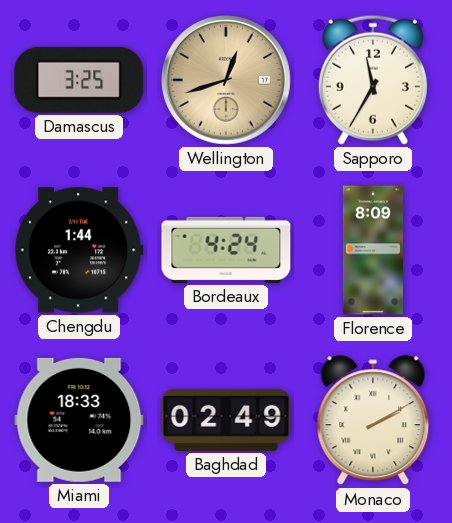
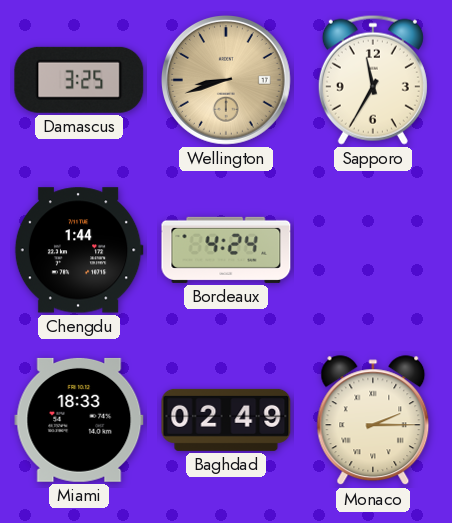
Wellington: 12:42 -> 8:42 (226, 80)
Florence: 8:09 -> none (373, 250)
Monaco: 2:10 -> 2:15 (373, 421)
